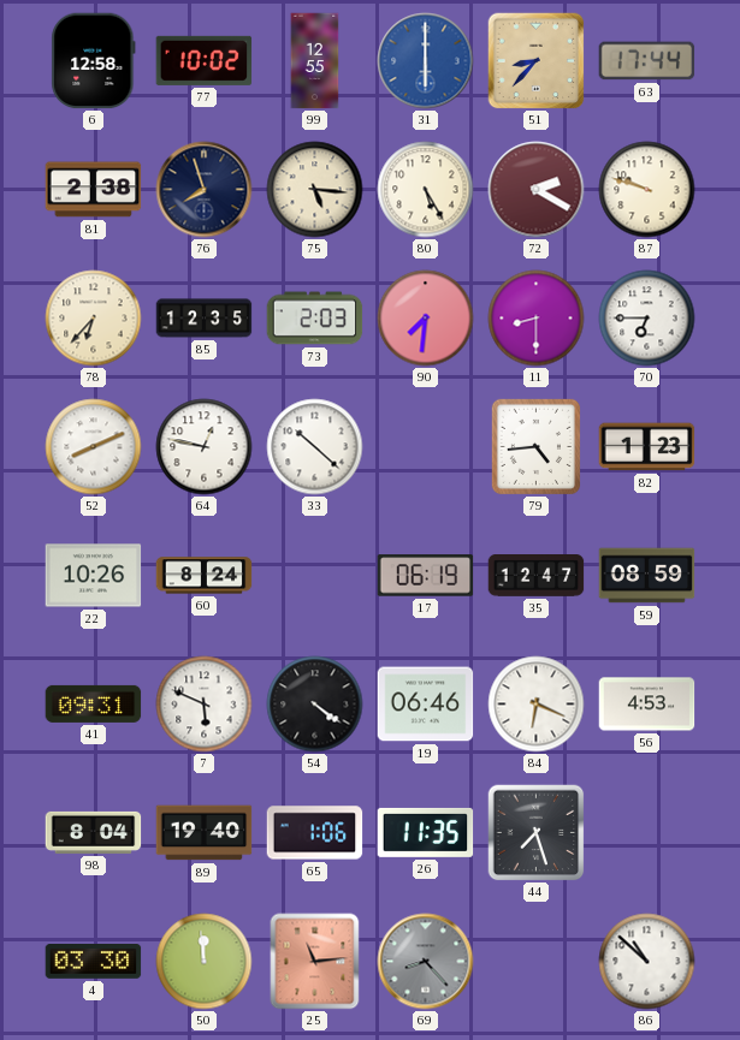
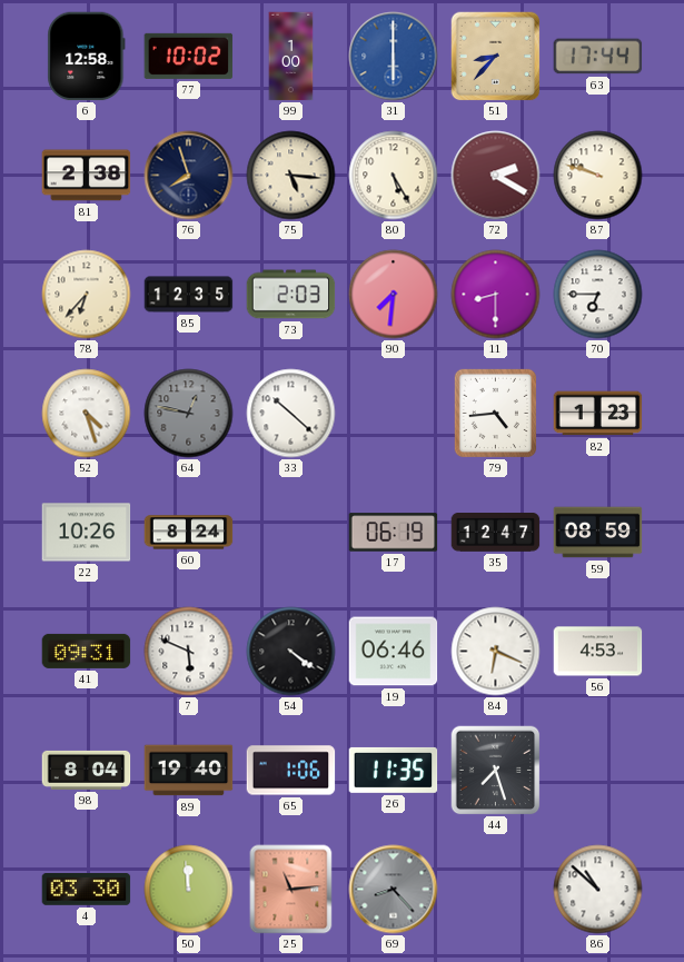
99: 12:55 -> 1:00 (291, 57)
52: 8:11 -> 4:27 (87, 414)
64 dial: white -> grey (189, 414)
